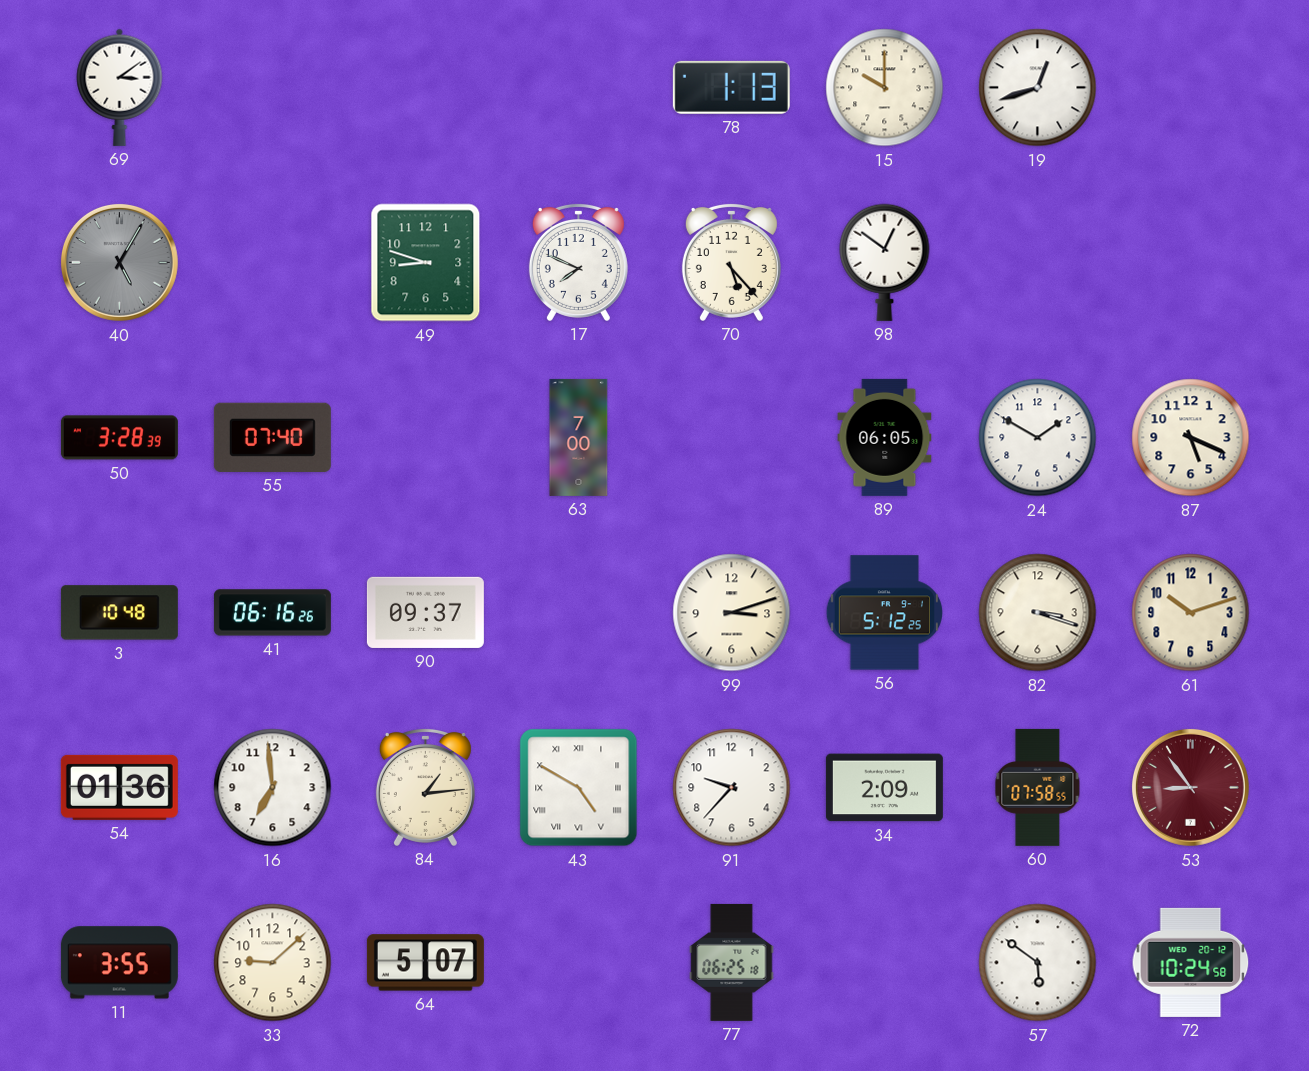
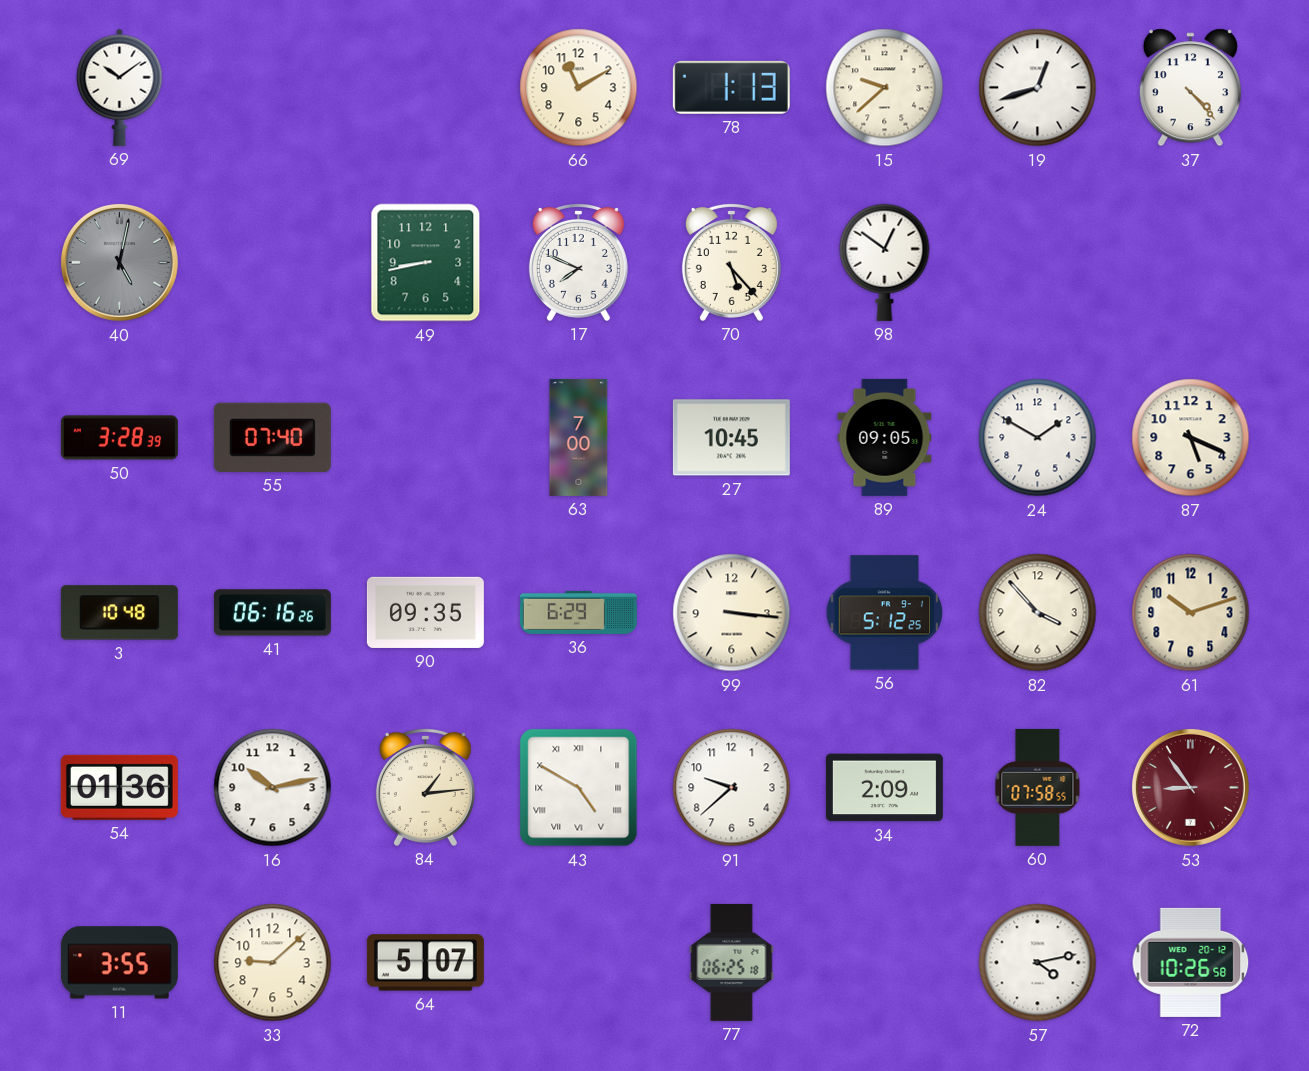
69: 3:09 -> 10:09 (120, 87)
66: none -> 11:10 (579, 88)
15: 10:00 -> 9:38 (885, 88)
37: none -> 4:23 (1190, 88)
40: 5:05 -> 5:02 (119, 262)
49: 8:48 -> 8:43 (426, 263)
27: none -> 10:45 (731, 438)
89: 06:05 -> 09:05 (885, 437)
90: 09:37 -> 09:35 (425, 612)
36: none -> 6:29 (578, 612)
99: 3:12 -> 3:16 (732, 613)
82: 3:18 -> 3:53 (1038, 613)
16: 6:59 -> 10:13 (273, 788)
91: 9:37 -> 9:38 (732, 788)
57: 5:51 -> 4:13 (1038, 963)
72: 10:24 -> 10:26 (1191, 962)
